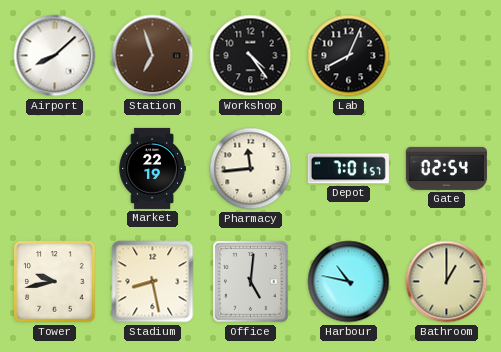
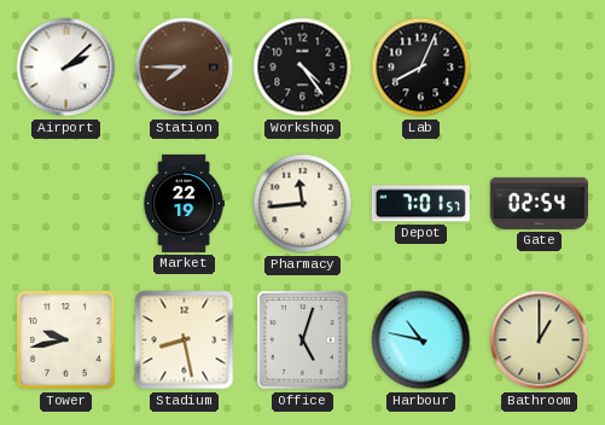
Airport: 8:08 -> 2:08 (66, 68)
Station: 6:57 -> 7:45 (185, 68)
Office: 5:01 -> 5:03 (303, 340)
